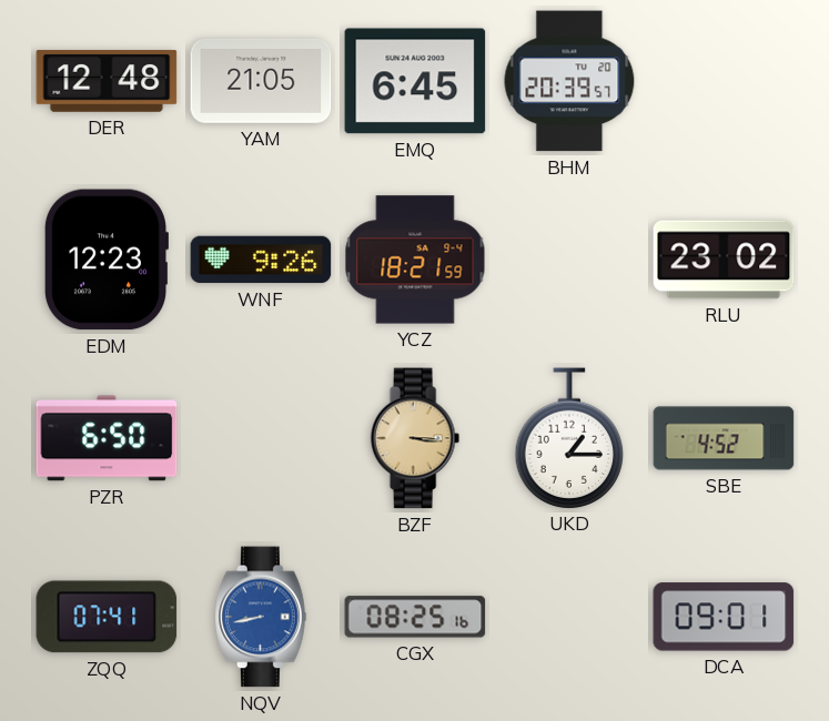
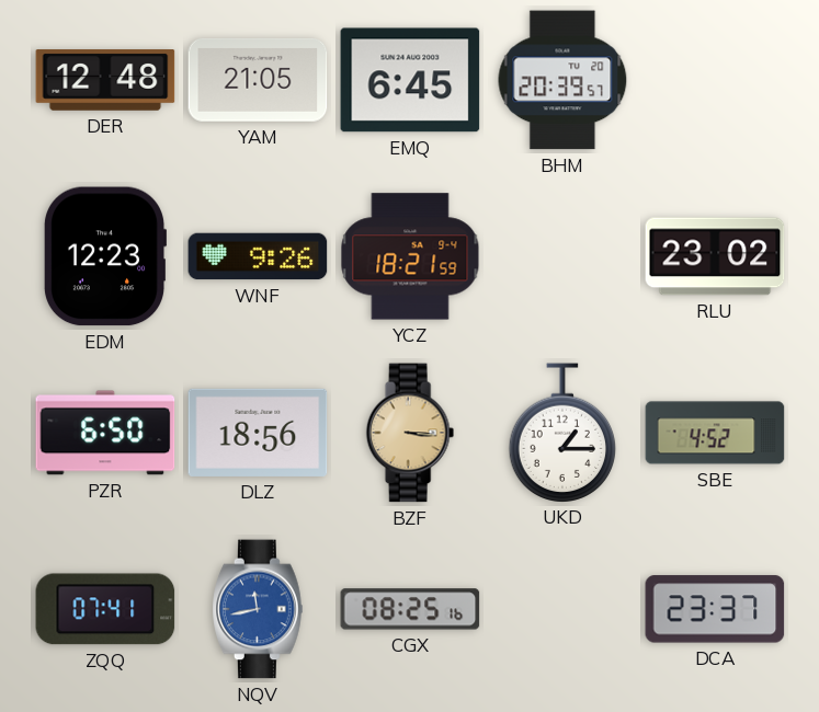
DLZ: none -> 18:56 (258, 433)
NQV: 8:43 -> 11:43 (258, 609)
DCA: 09:01 -> 23:37 (715, 609)
